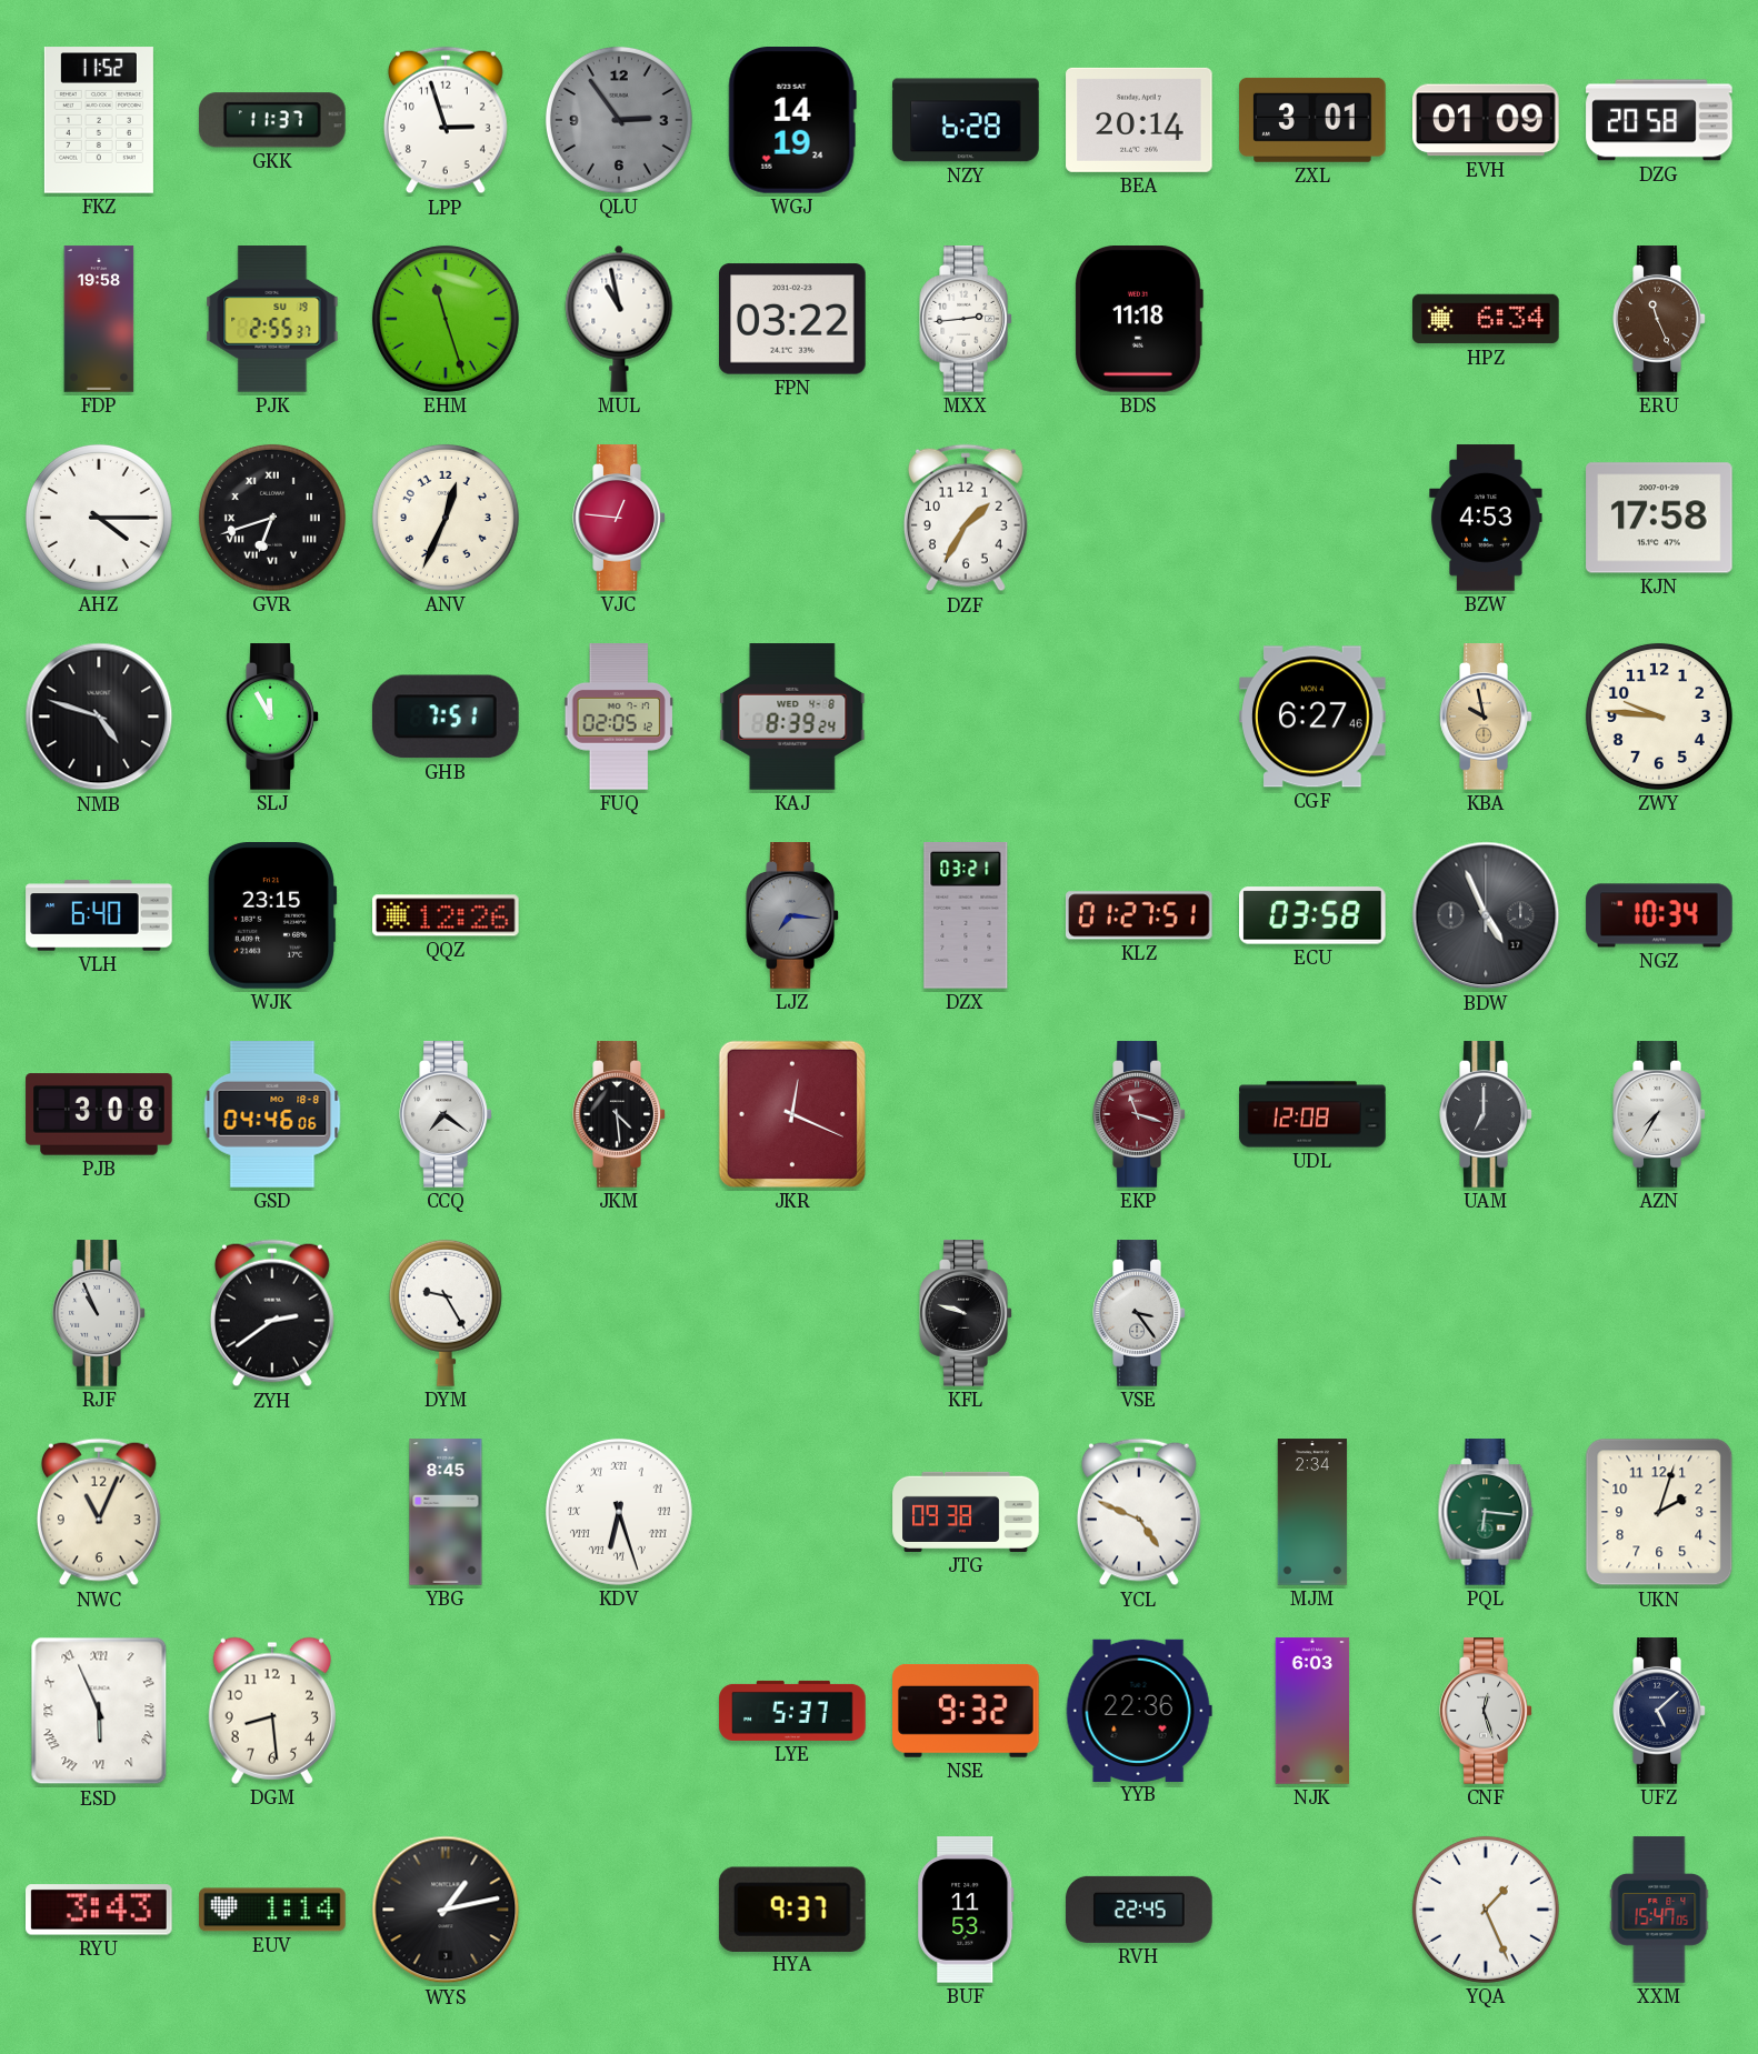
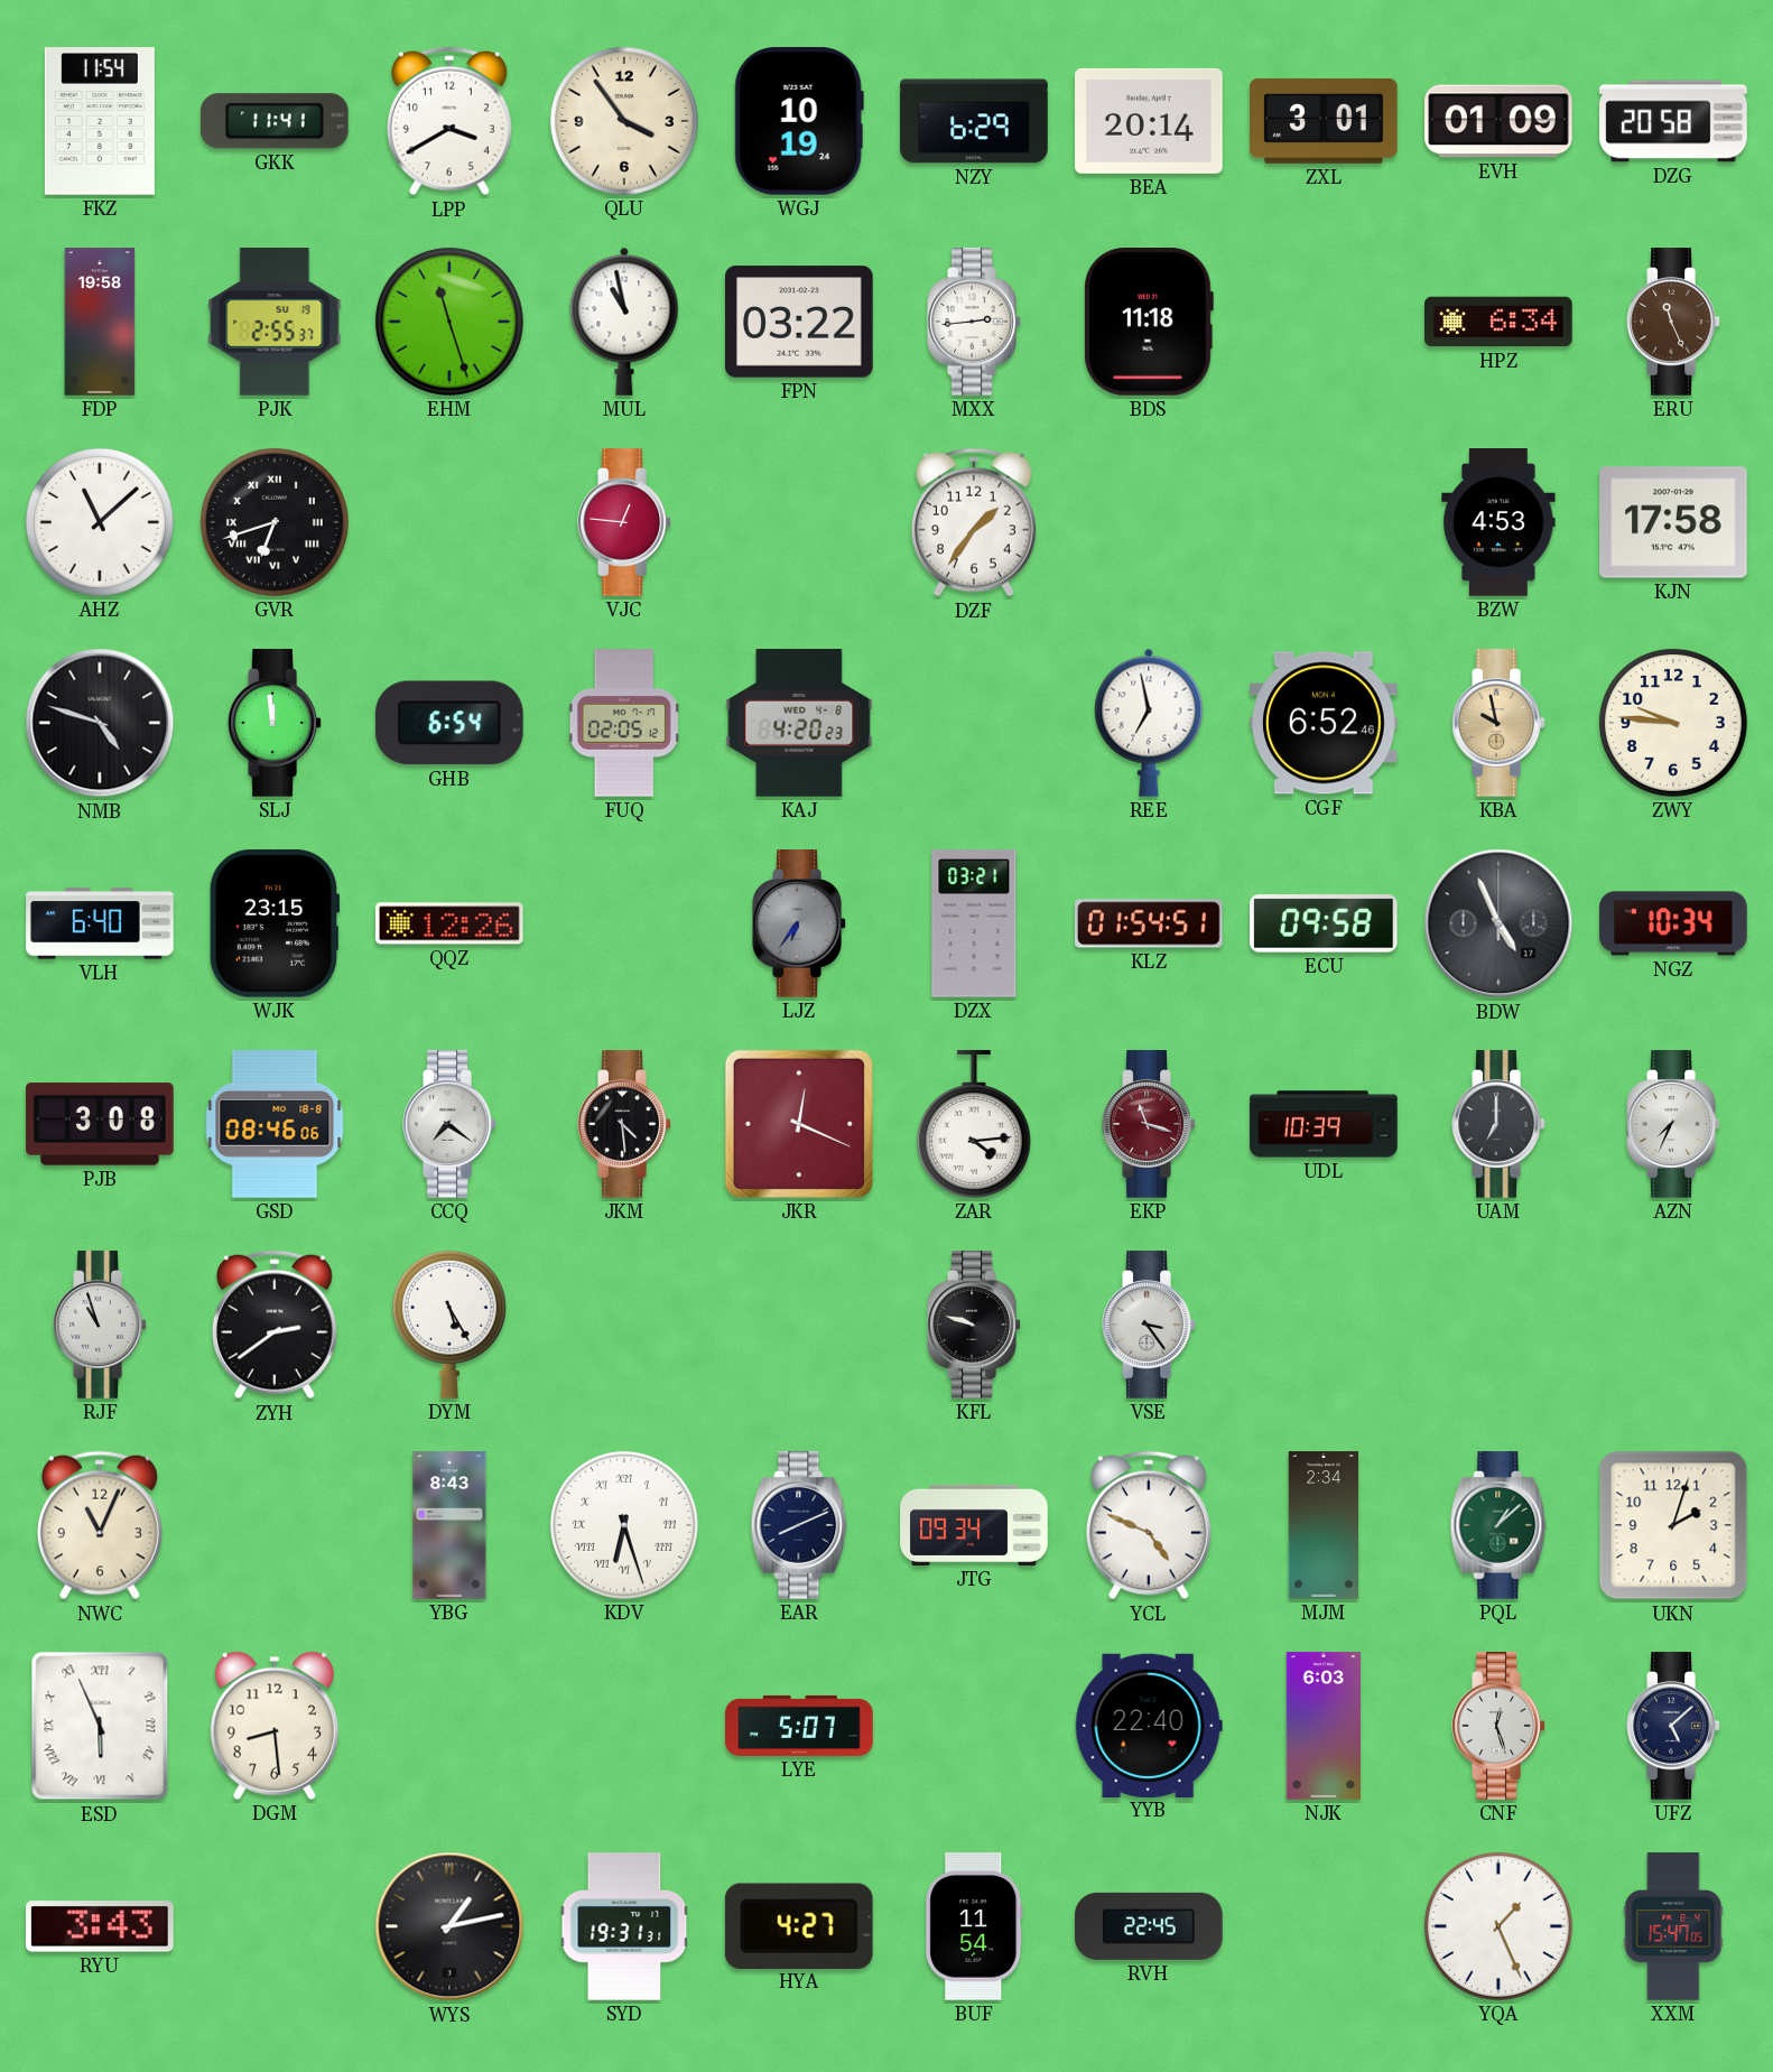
FKZ: 11:52 -> 11:54 (100, 121)
GKK: 11:37 -> 11:41 (275, 121)
LPP: 2:57 -> 3:40 (449, 121)
QLU: 2:54 -> 3:54 (624, 121)
QLU dial: grey -> cream (624, 121)
WGJ: 14:19 -> 10:19 (799, 122)
NZY: 6:28 -> 6:29 (974, 121)
AHZ: 4:15 -> 11:08 (100, 522)
ANV: 12:34 -> none (446, 518)
DZF: 1:35 -> 1:36 (974, 522)
SLJ: 11:55 -> 11:59 (275, 723)
GHB: 7:51 -> 6:54 (449, 723)
KAJ: 8:39 -> 4:20 (799, 723)
REE: none -> 6:58 (1149, 723)
CGF: 6:27 -> 6:52 (1324, 723)
LJZ: 7:16 -> 6:36 (799, 923)
KLZ: 01:27 -> 01:54 (1150, 923)
ECU: 03:58 -> 09:58 (1325, 923)
GSD: 04:46 -> 08:46 (275, 1124)
ZAR: none -> 4:14 (974, 1124)
UDL: 12:08 -> 10:39 (1324, 1124)
AZN: 7:35 -> 7:34 (1673, 1124)
RJF: 10:56 -> 10:57 (100, 1325)
DYM: 9:25 -> 5:25 (449, 1325)
YBG: 8:45 -> 8:43 (449, 1525)
EAR: none -> 8:11 (799, 1525)
JTG: 09:38 -> 09:34 (974, 1525)
PQL: 6:16 -> 1:08 (1498, 1525)
LYE: 5:37 -> 5:07 (799, 1726)
NSE: 9:32 -> none (967, 1711)
YYB: 22:36 -> 22:40 (1149, 1725)
EUV: 1:14 -> none (272, 1910)
SYD: none -> 19:31 (624, 1926)
HYA: 9:37 -> 4:27 (799, 1925)
BUF: 11:53 -> 11:54 (974, 1926)
